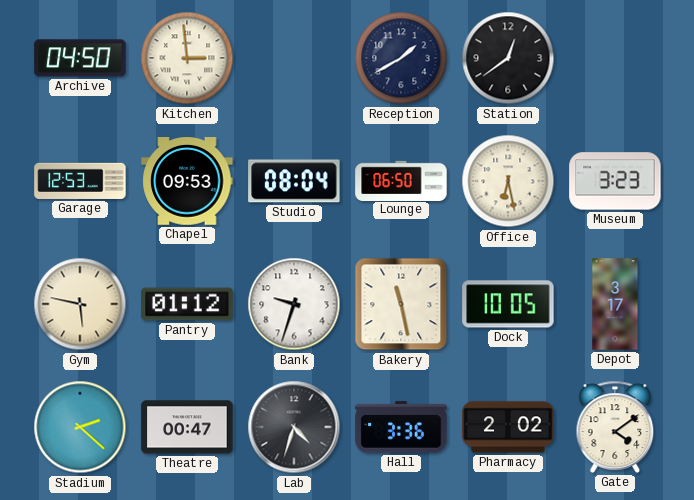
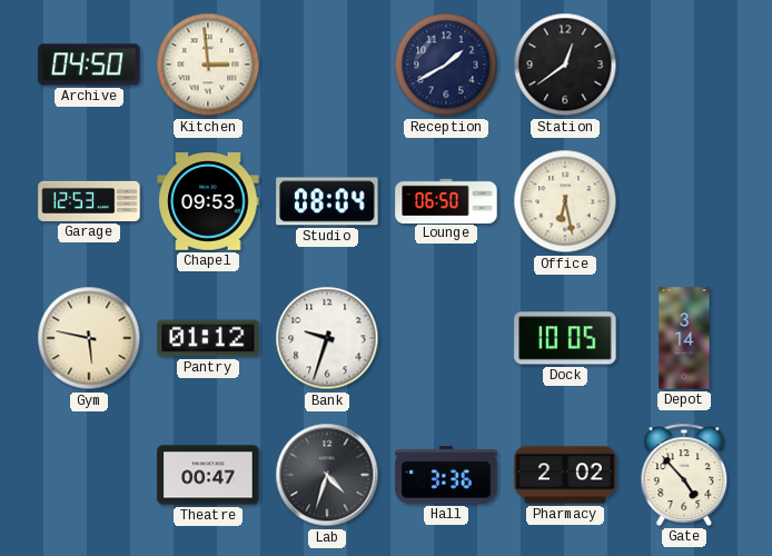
Museum: 3:23 -> none (615, 181)
Bakery: 11:28 -> none (401, 304)
Depot: 3:17 -> 3:14 (684, 338)
Stadium: 2:22 -> none (80, 427)
Gate: 4:09 -> 4:53 (684, 475)
